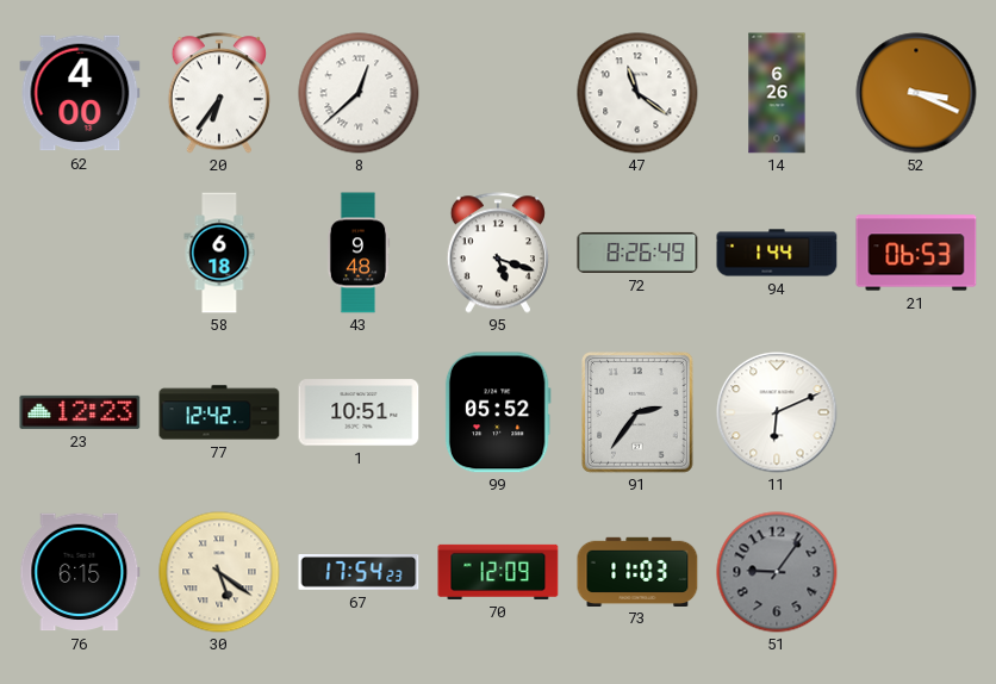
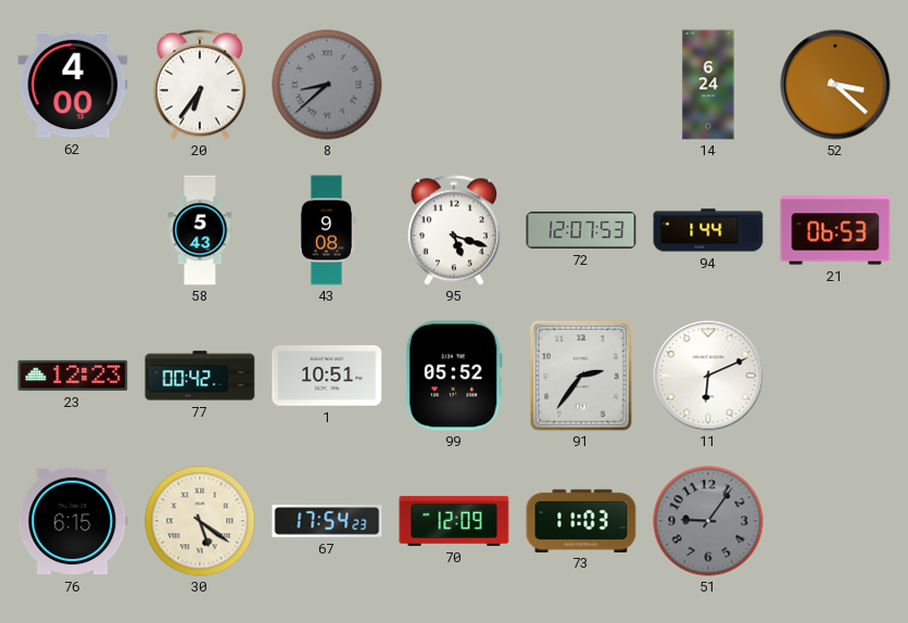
8: 12:38 -> 8:38 (327, 85)
8 dial: white -> grey (327, 85)
47: 11:21 -> none (637, 93)
14: 6:26 -> 6:24 (708, 85)
52: 3:19 -> 3:22 (835, 85)
58: 6:18 -> 5:43 (200, 230)
43: 9:48 -> 9:08 (327, 230)
72: 8:26 -> 12:07 (581, 230)
77: 12:42 -> 00:42 (200, 376)
